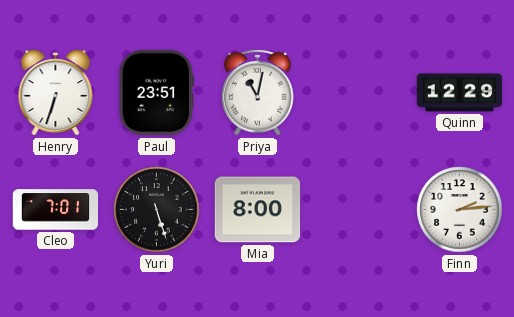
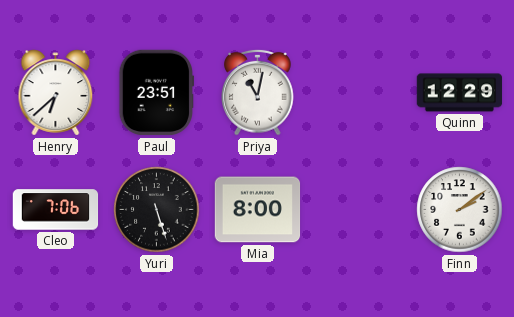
Henry: 6:33 -> 6:38 (56, 93)
Cleo: 7:01 -> 7:06 (56, 210)
Finn: 2:14 -> 2:09 (460, 210)
